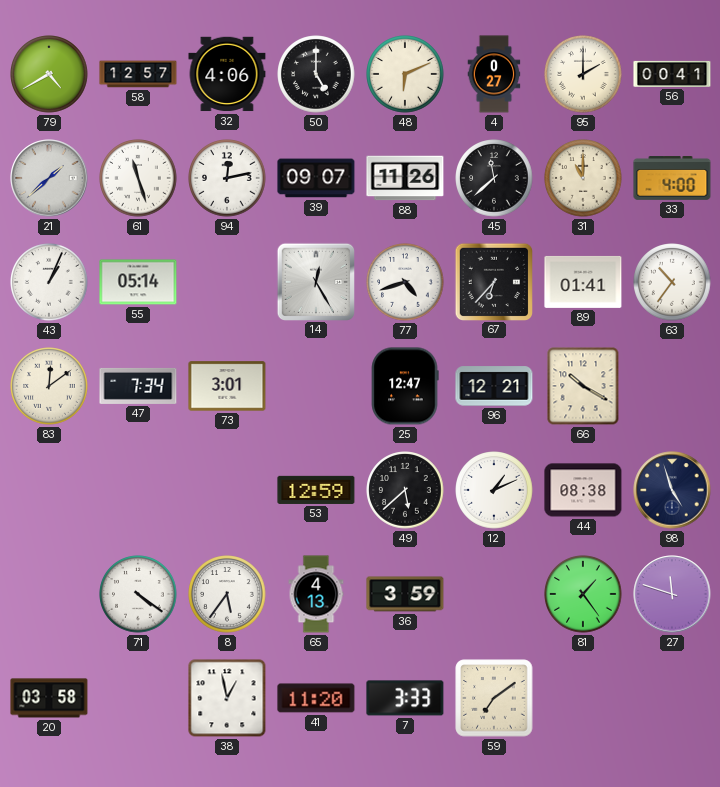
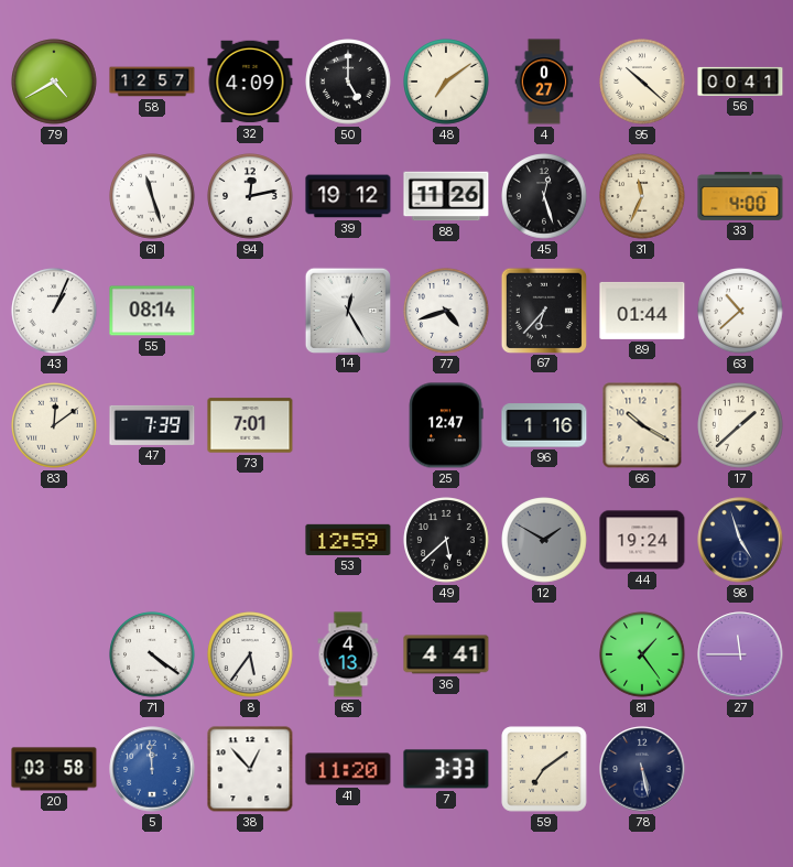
32: 4:06 -> 4:09 (250, 82)
48: 6:11 -> 7:09 (446, 82)
95: 2:00 -> 10:22 (642, 82)
21: 1:38 -> none (49, 178)
39: 09:07 -> 19:12 (348, 196)
45: 11:38 -> 12:27 (544, 196)
31: 11:00 -> 11:34 (642, 196)
55: 05:14 -> 08:14 (152, 311)
89: 01:41 -> 01:44 (642, 311)
63: 10:36 -> 10:38 (740, 311)
47: 7:34 -> 7:39 (152, 425)
73: 3:01 -> 7:01 (250, 425)
96: 12:21 -> 1:16 (544, 425)
17: none -> 1:38 (740, 425)
12: 1:11 -> 1:50 (544, 540)
12 dial: white -> grey (544, 540)
44: 08:38 -> 19:24 (642, 540)
36: 3:59 -> 4:41 (446, 654)
27: 11:48 -> 11:45 (740, 654)
5: none -> 11:59 (152, 769)
38: 12:58 -> 12:53 (250, 769)
78: none -> 5:28 (642, 769)
